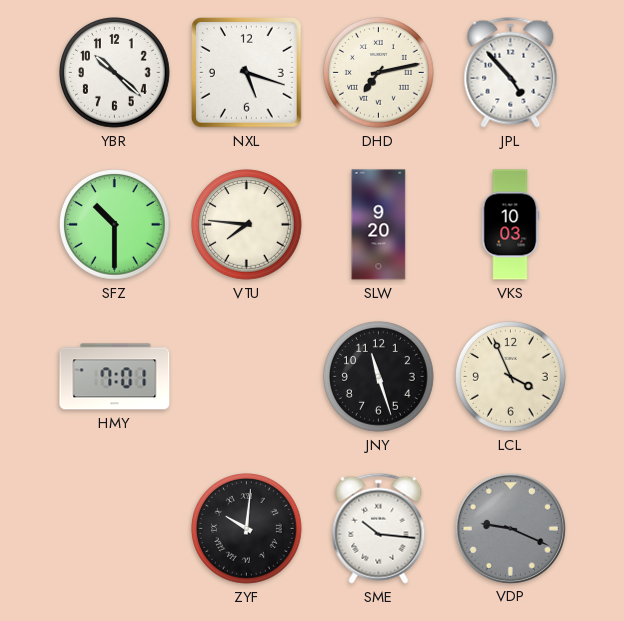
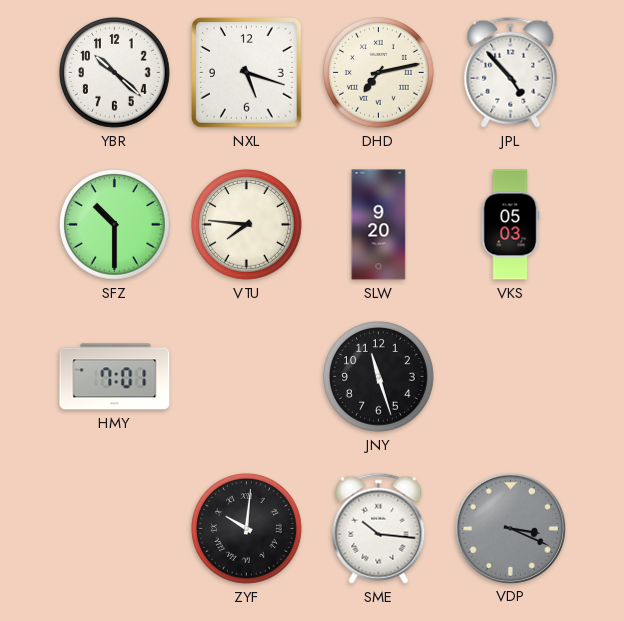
VKS: 10:03 -> 05:03 (510, 225)
LCL: 3:56 -> none (511, 377)
VDP: 9:19 -> 3:19 (510, 528)
